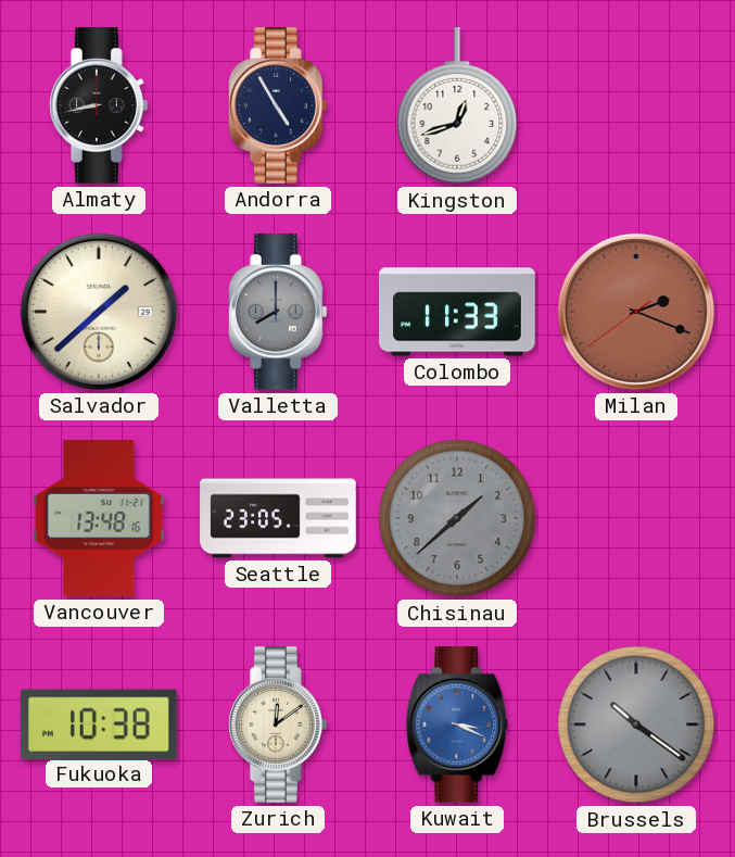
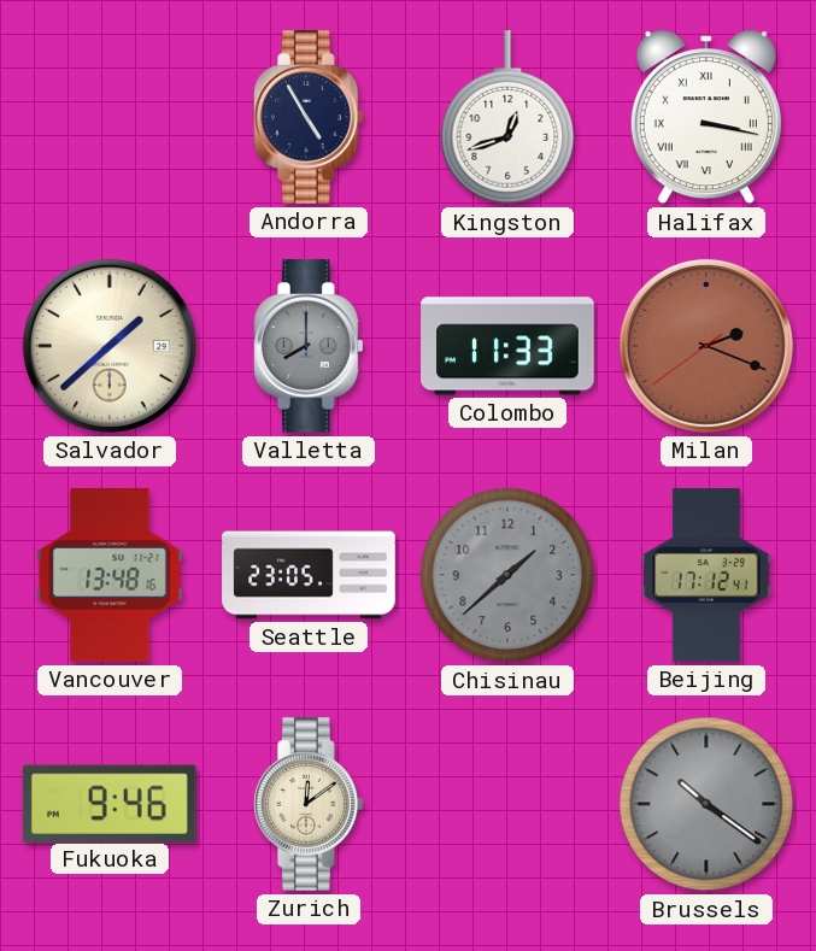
Almaty: 8:43 -> none (100, 105)
Halifax: none -> 3:17 (706, 117)
Beijing: none -> 17:12 (706, 575)
Fukuoka: 10:38 -> 9:46 (110, 803)
Kuwait: 3:19 -> none (457, 724)
